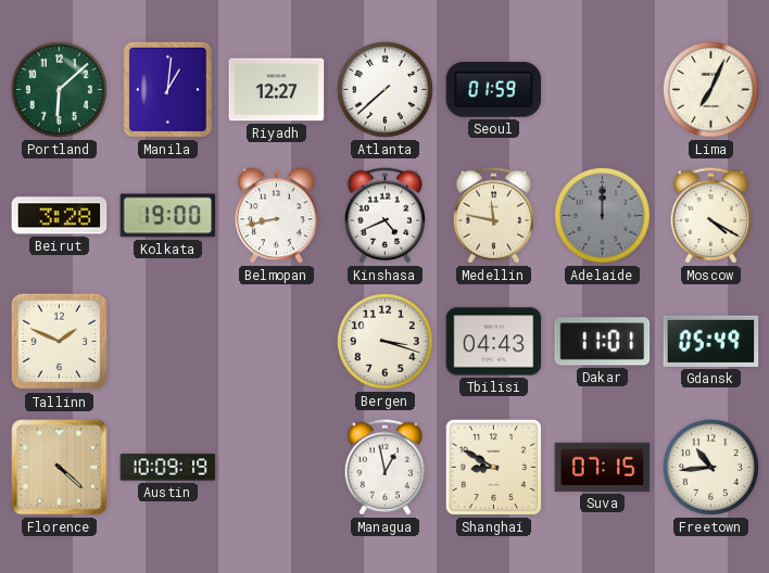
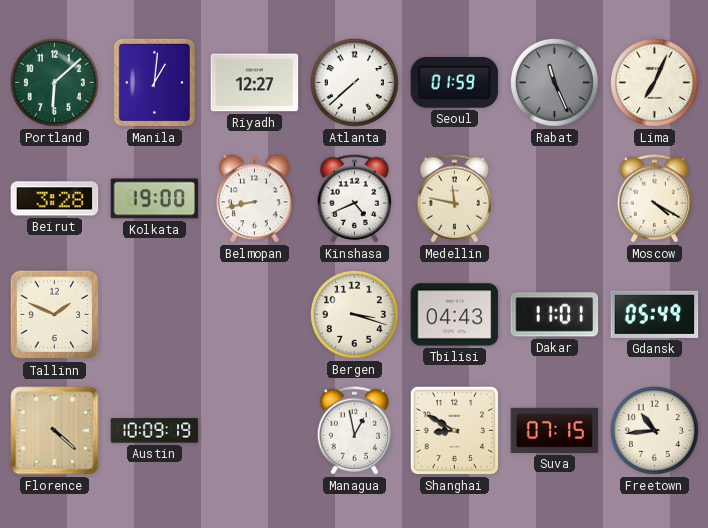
Rabat: none -> 11:26 (554, 82)
Adelaide: 12:00 -> none (602, 215)
